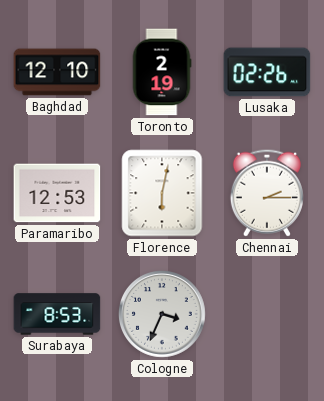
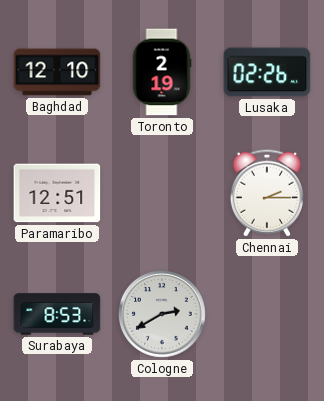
Paramaribo: 12:53 -> 12:51 (57, 193)
Florence: 6:02 -> none (162, 193)
Cologne: 3:34 -> 2:40 (163, 315)
